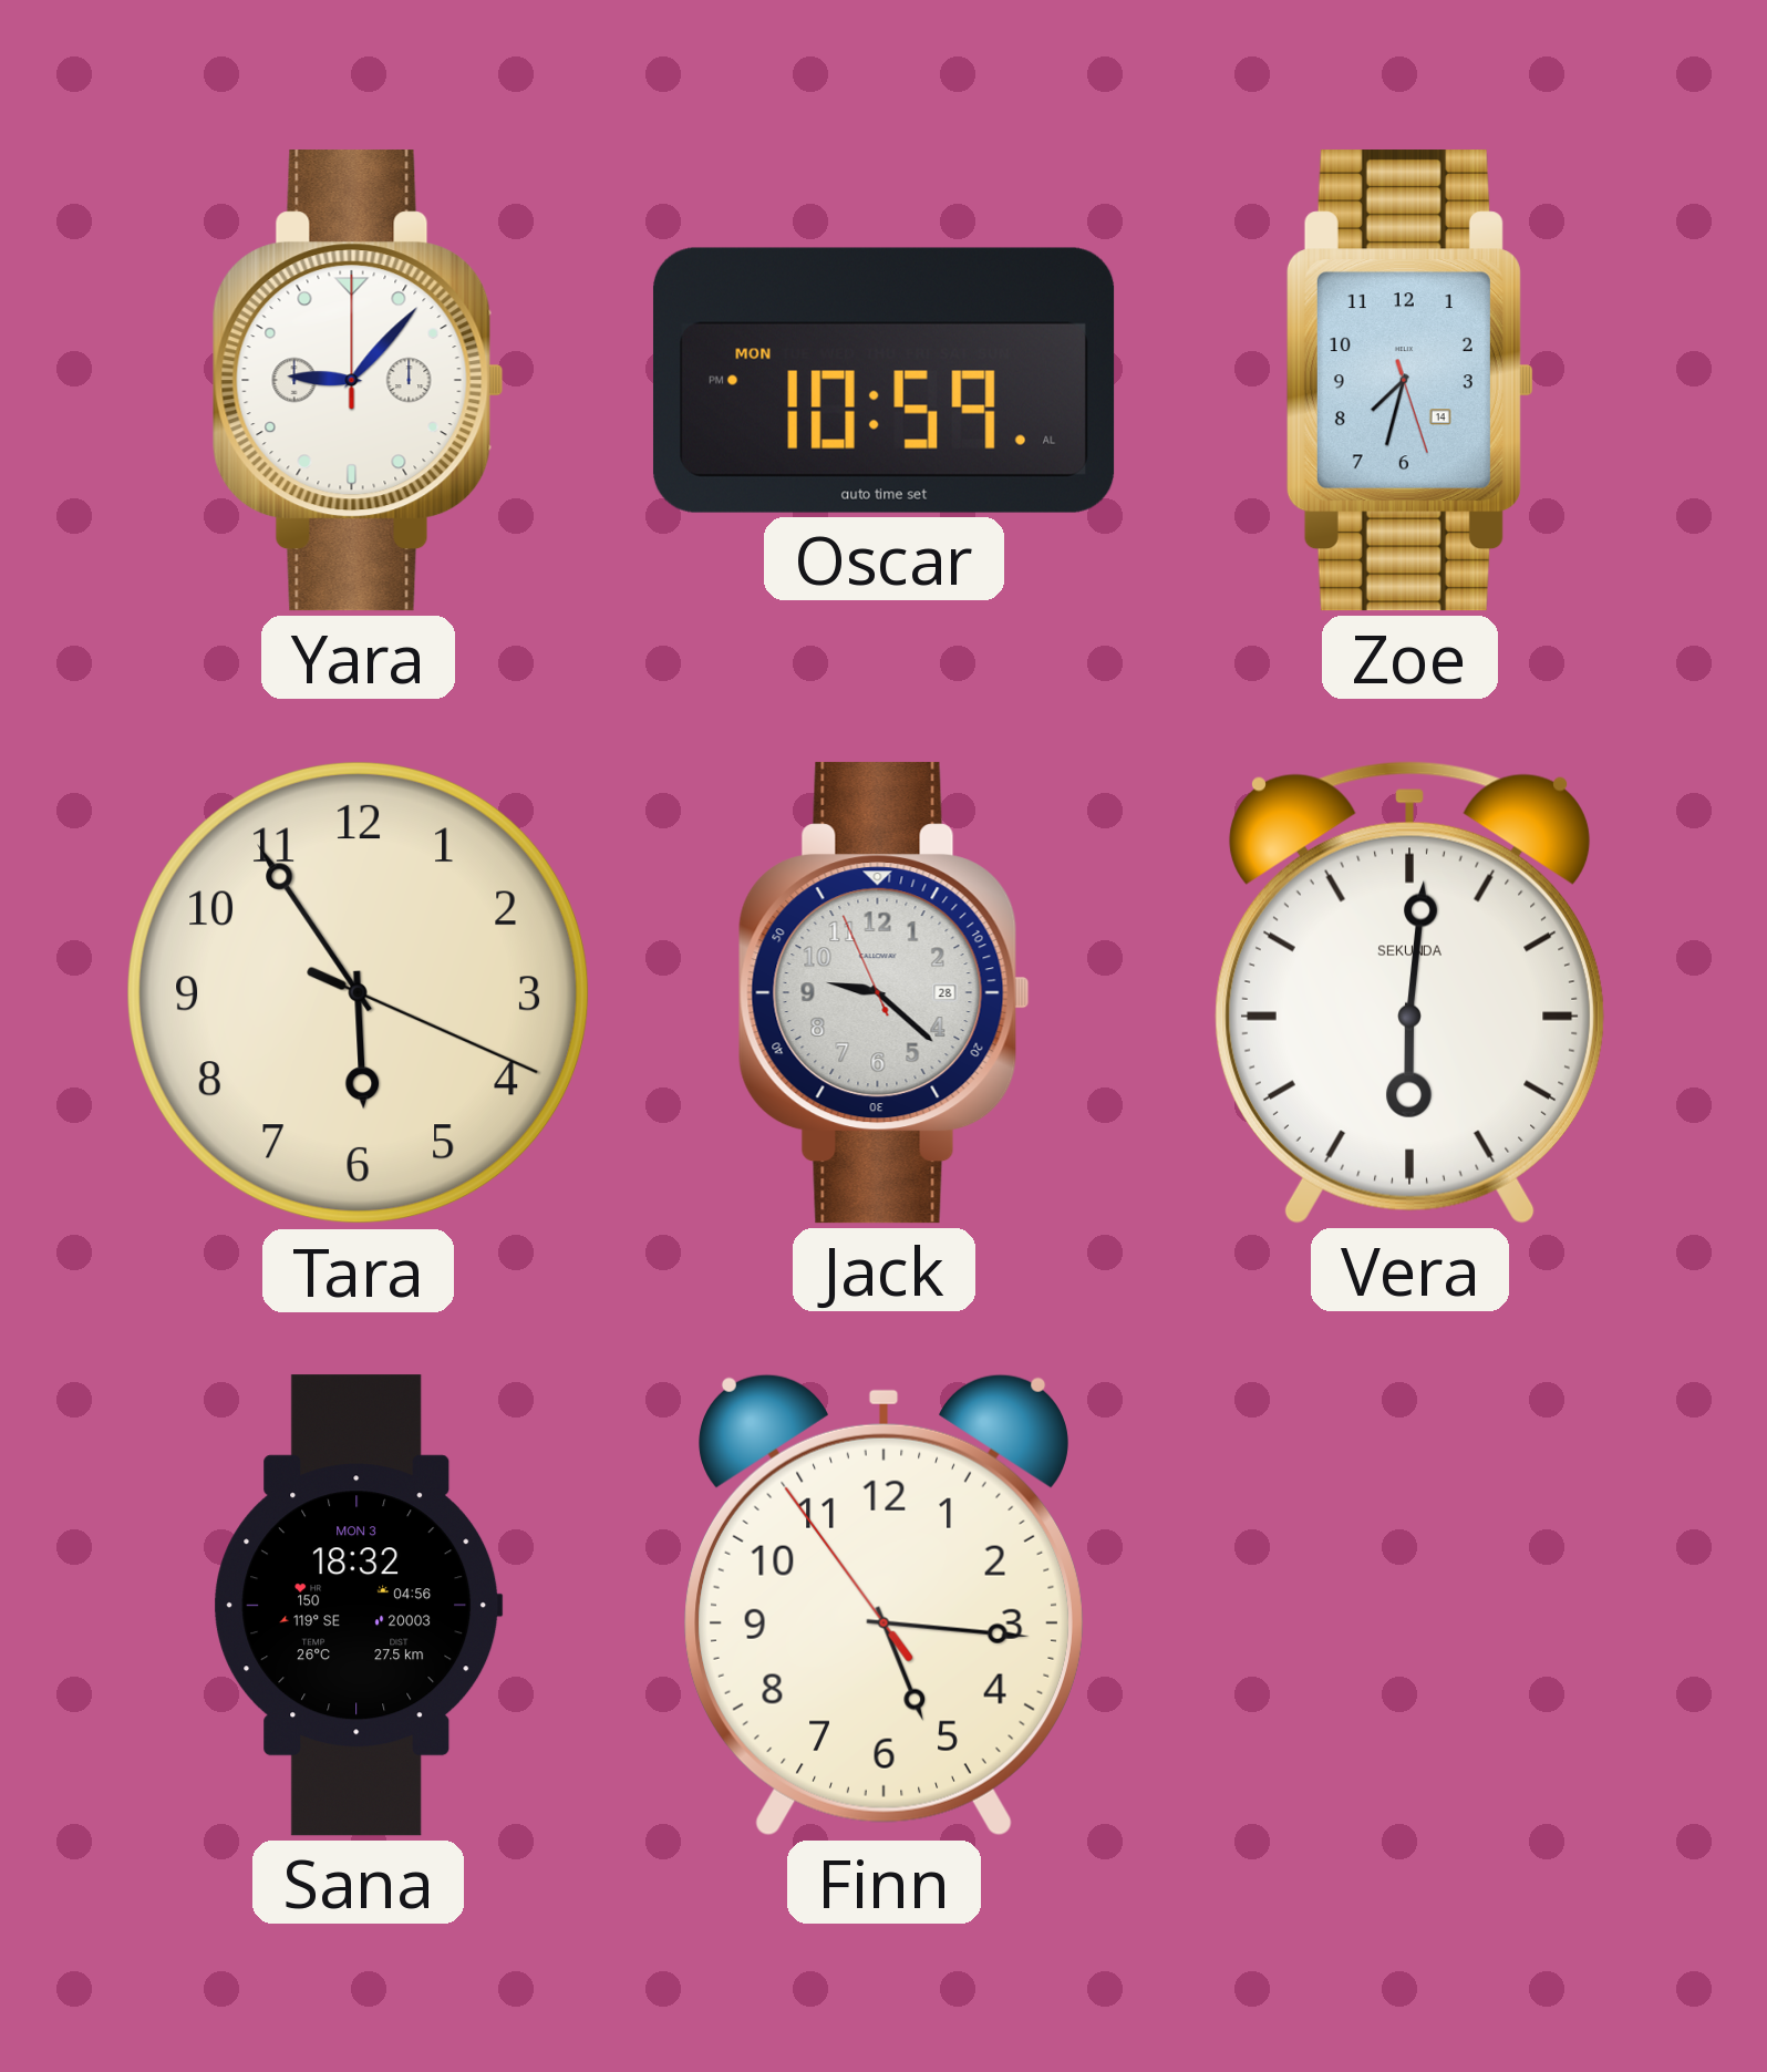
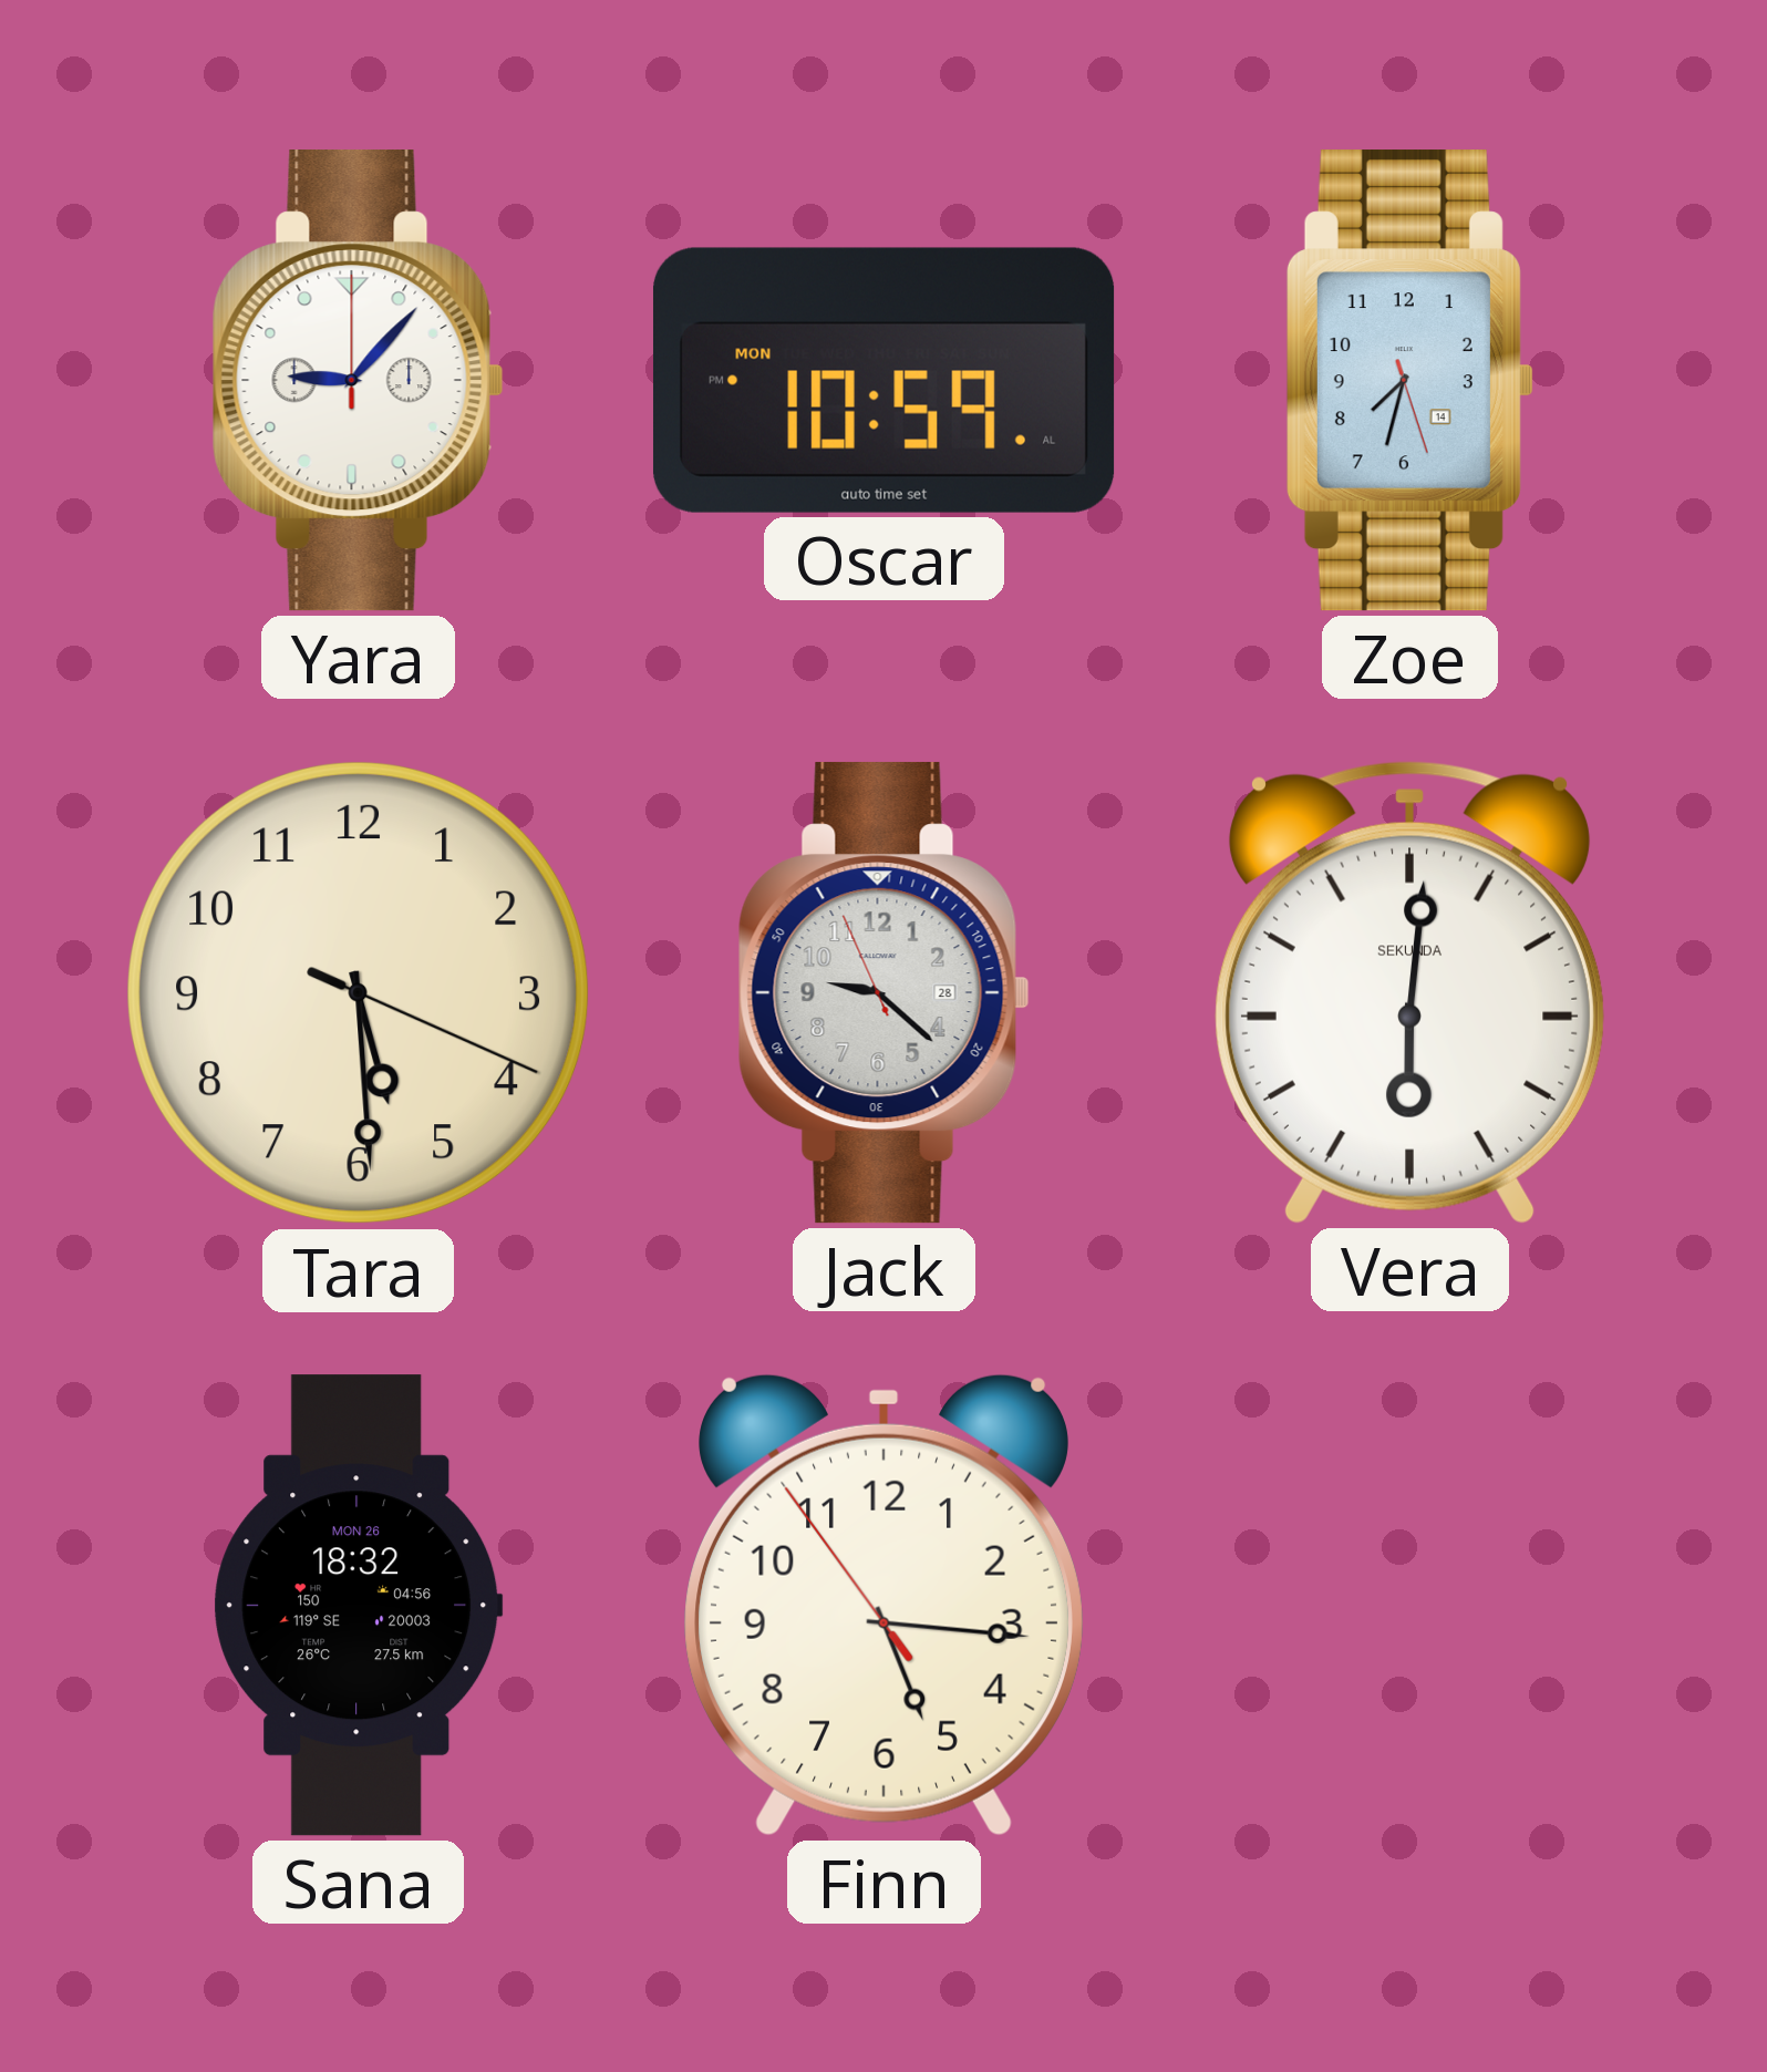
Tara: 5:54 -> 5:29 (359, 993)
Sana date: MON 3 -> MON 26 (359, 1606)
